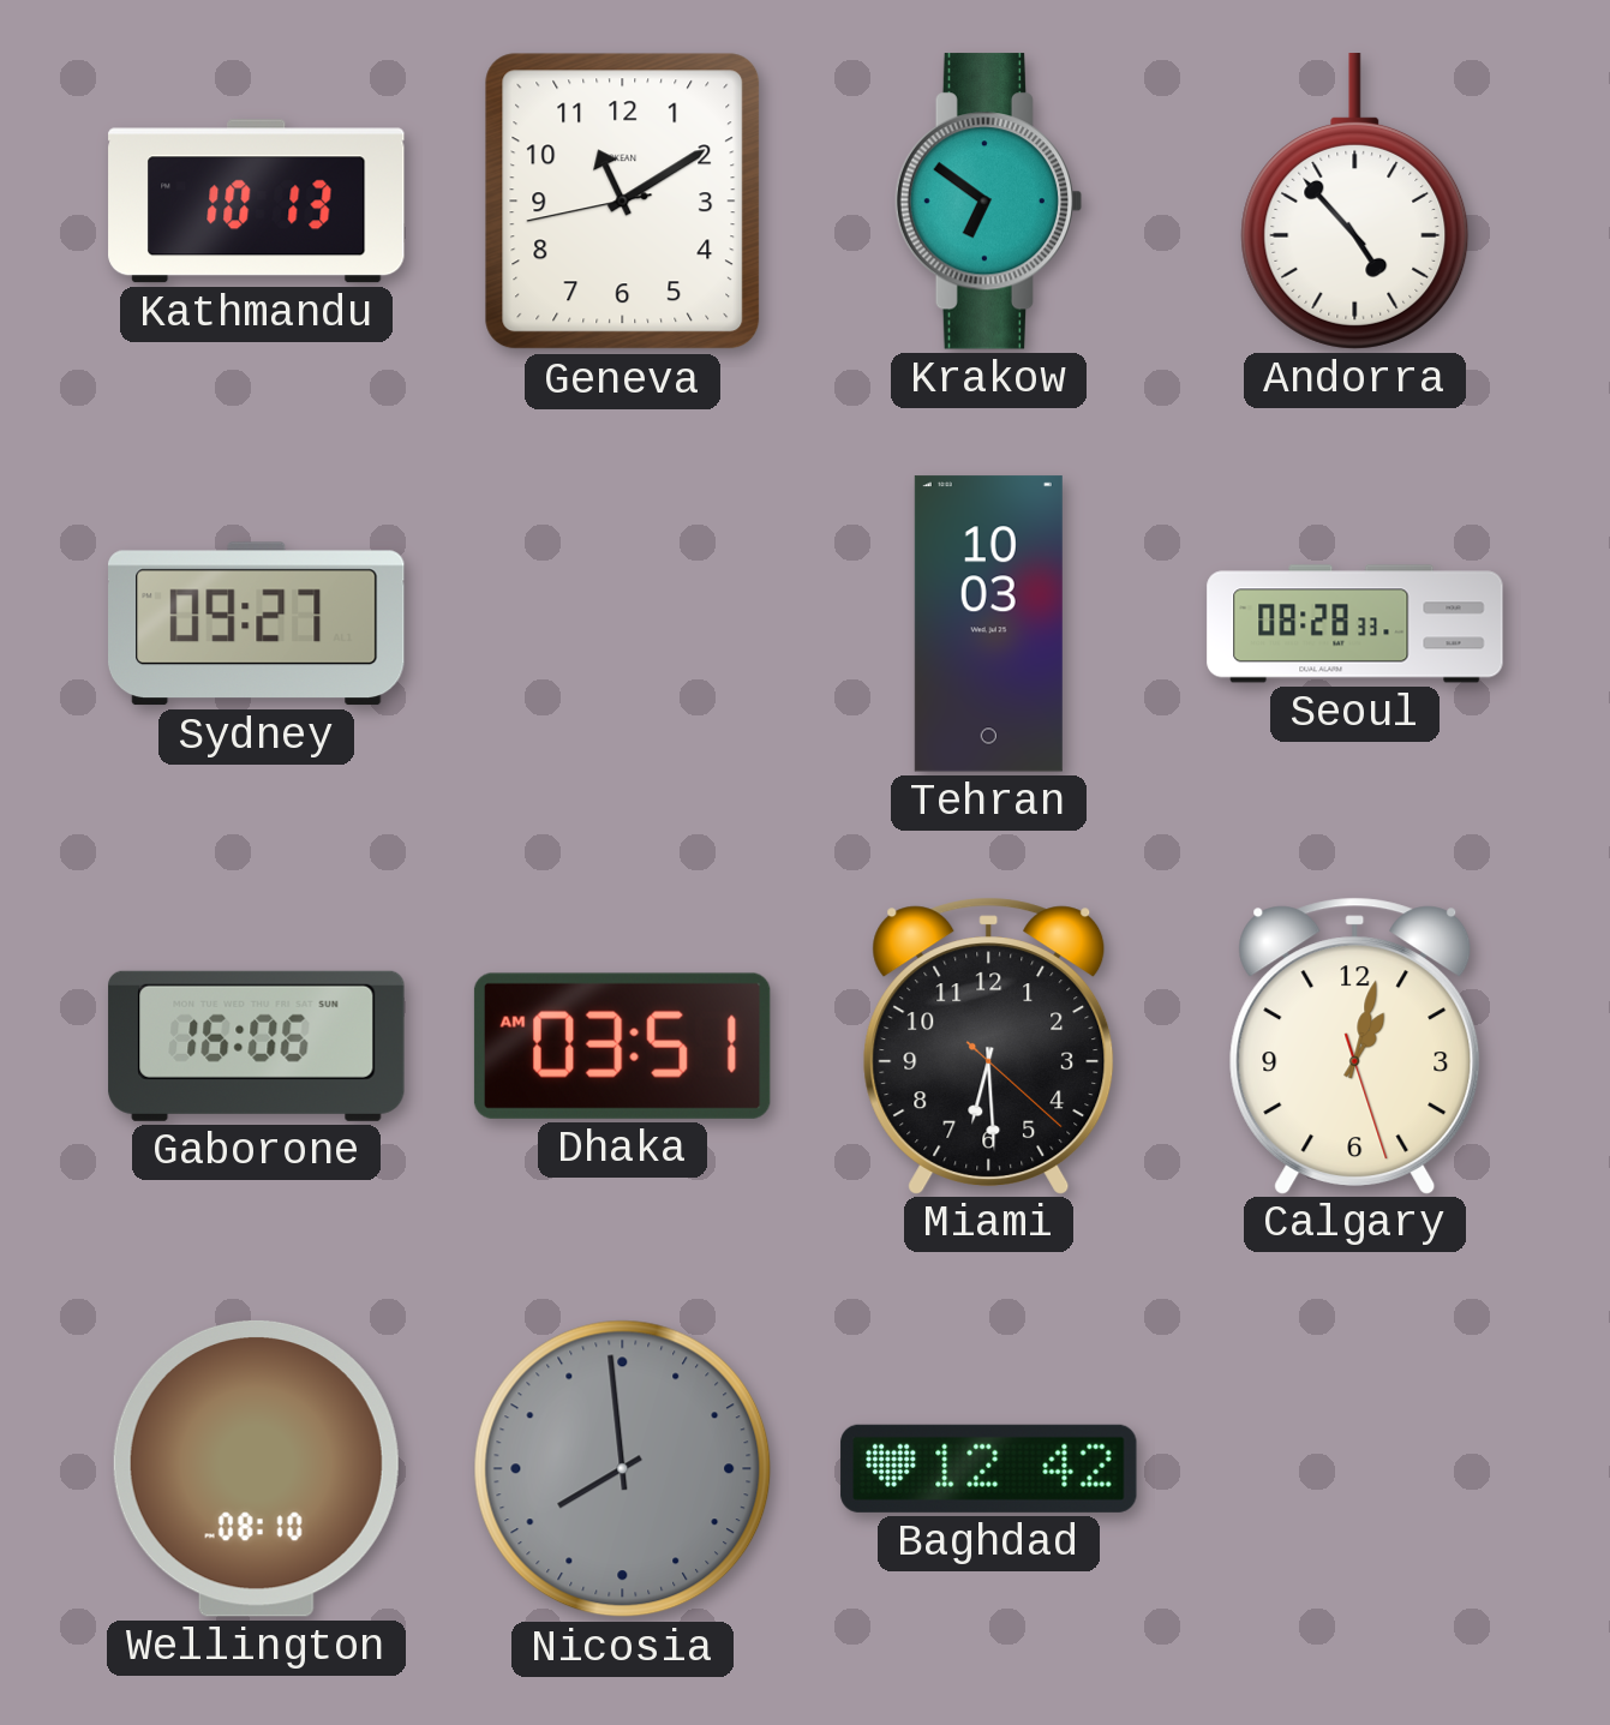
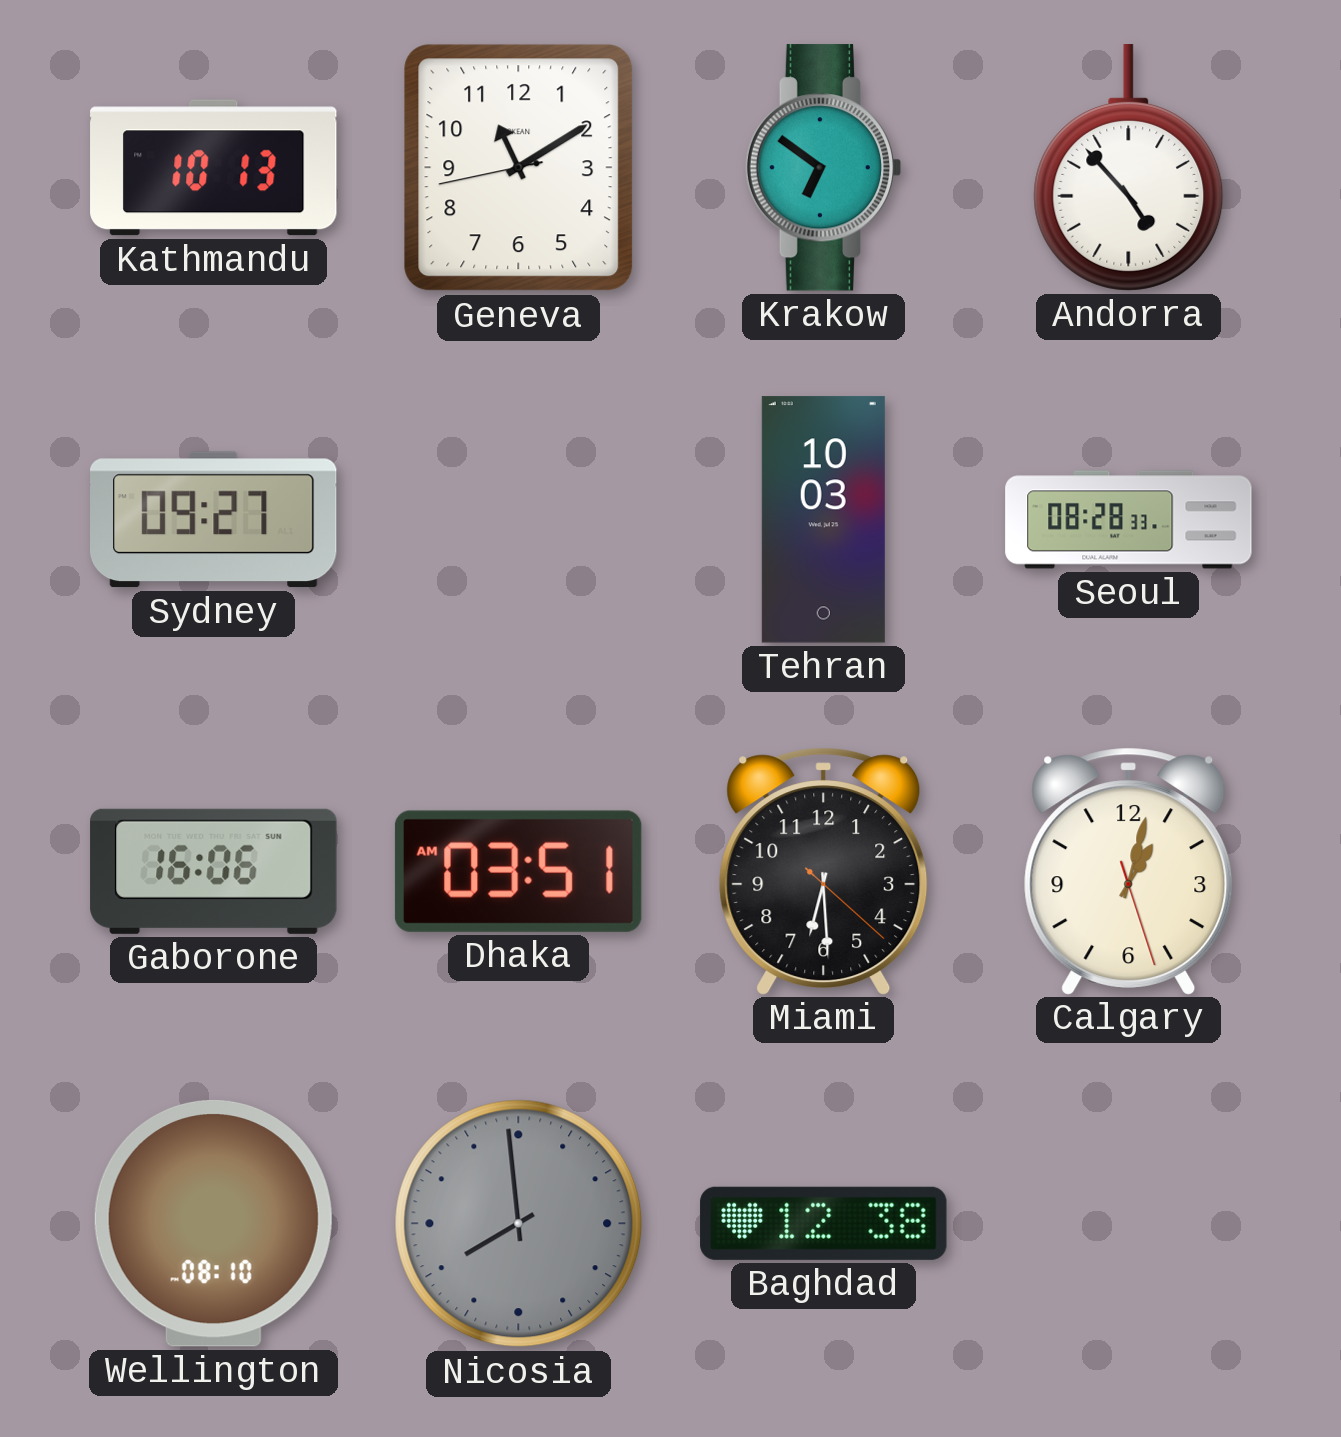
Baghdad: 12:42 -> 12:38 (824, 1223)
